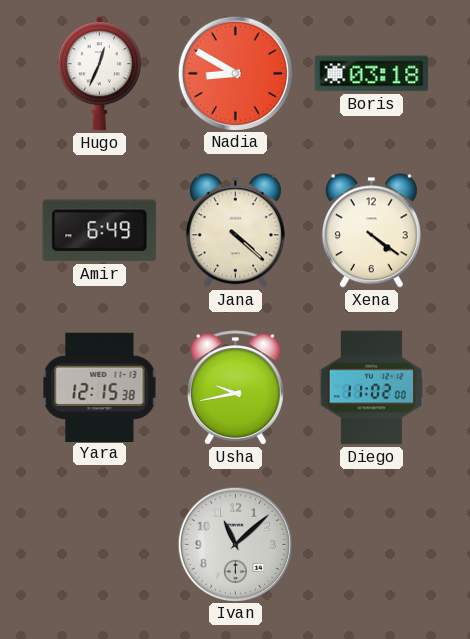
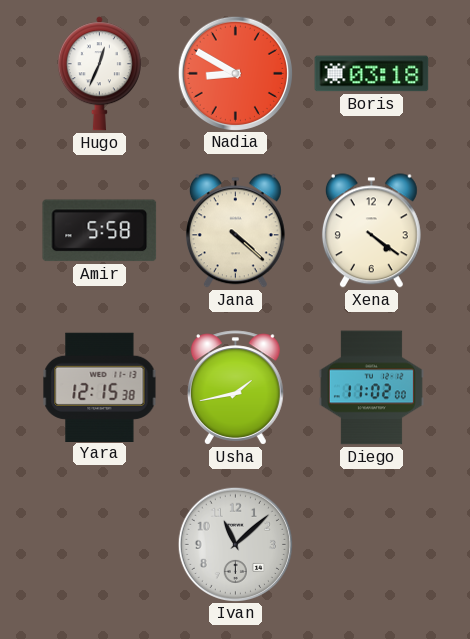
Amir: 6:49 -> 5:58 (100, 231)
Usha: 9:43 -> 1:43 (235, 388)
